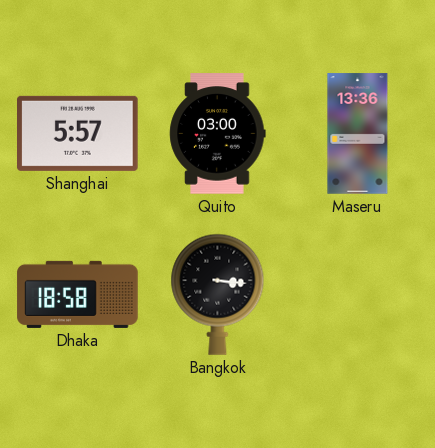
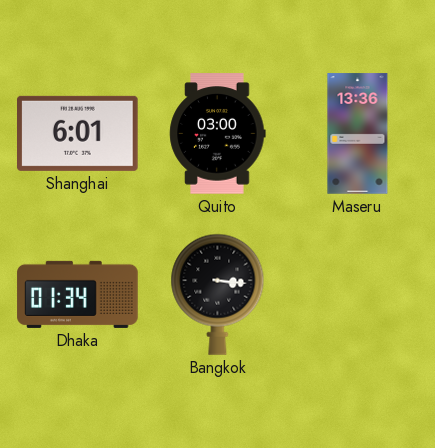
Shanghai: 5:57 -> 6:01 (78, 133)
Dhaka: 18:58 -> 01:34 (78, 294)
